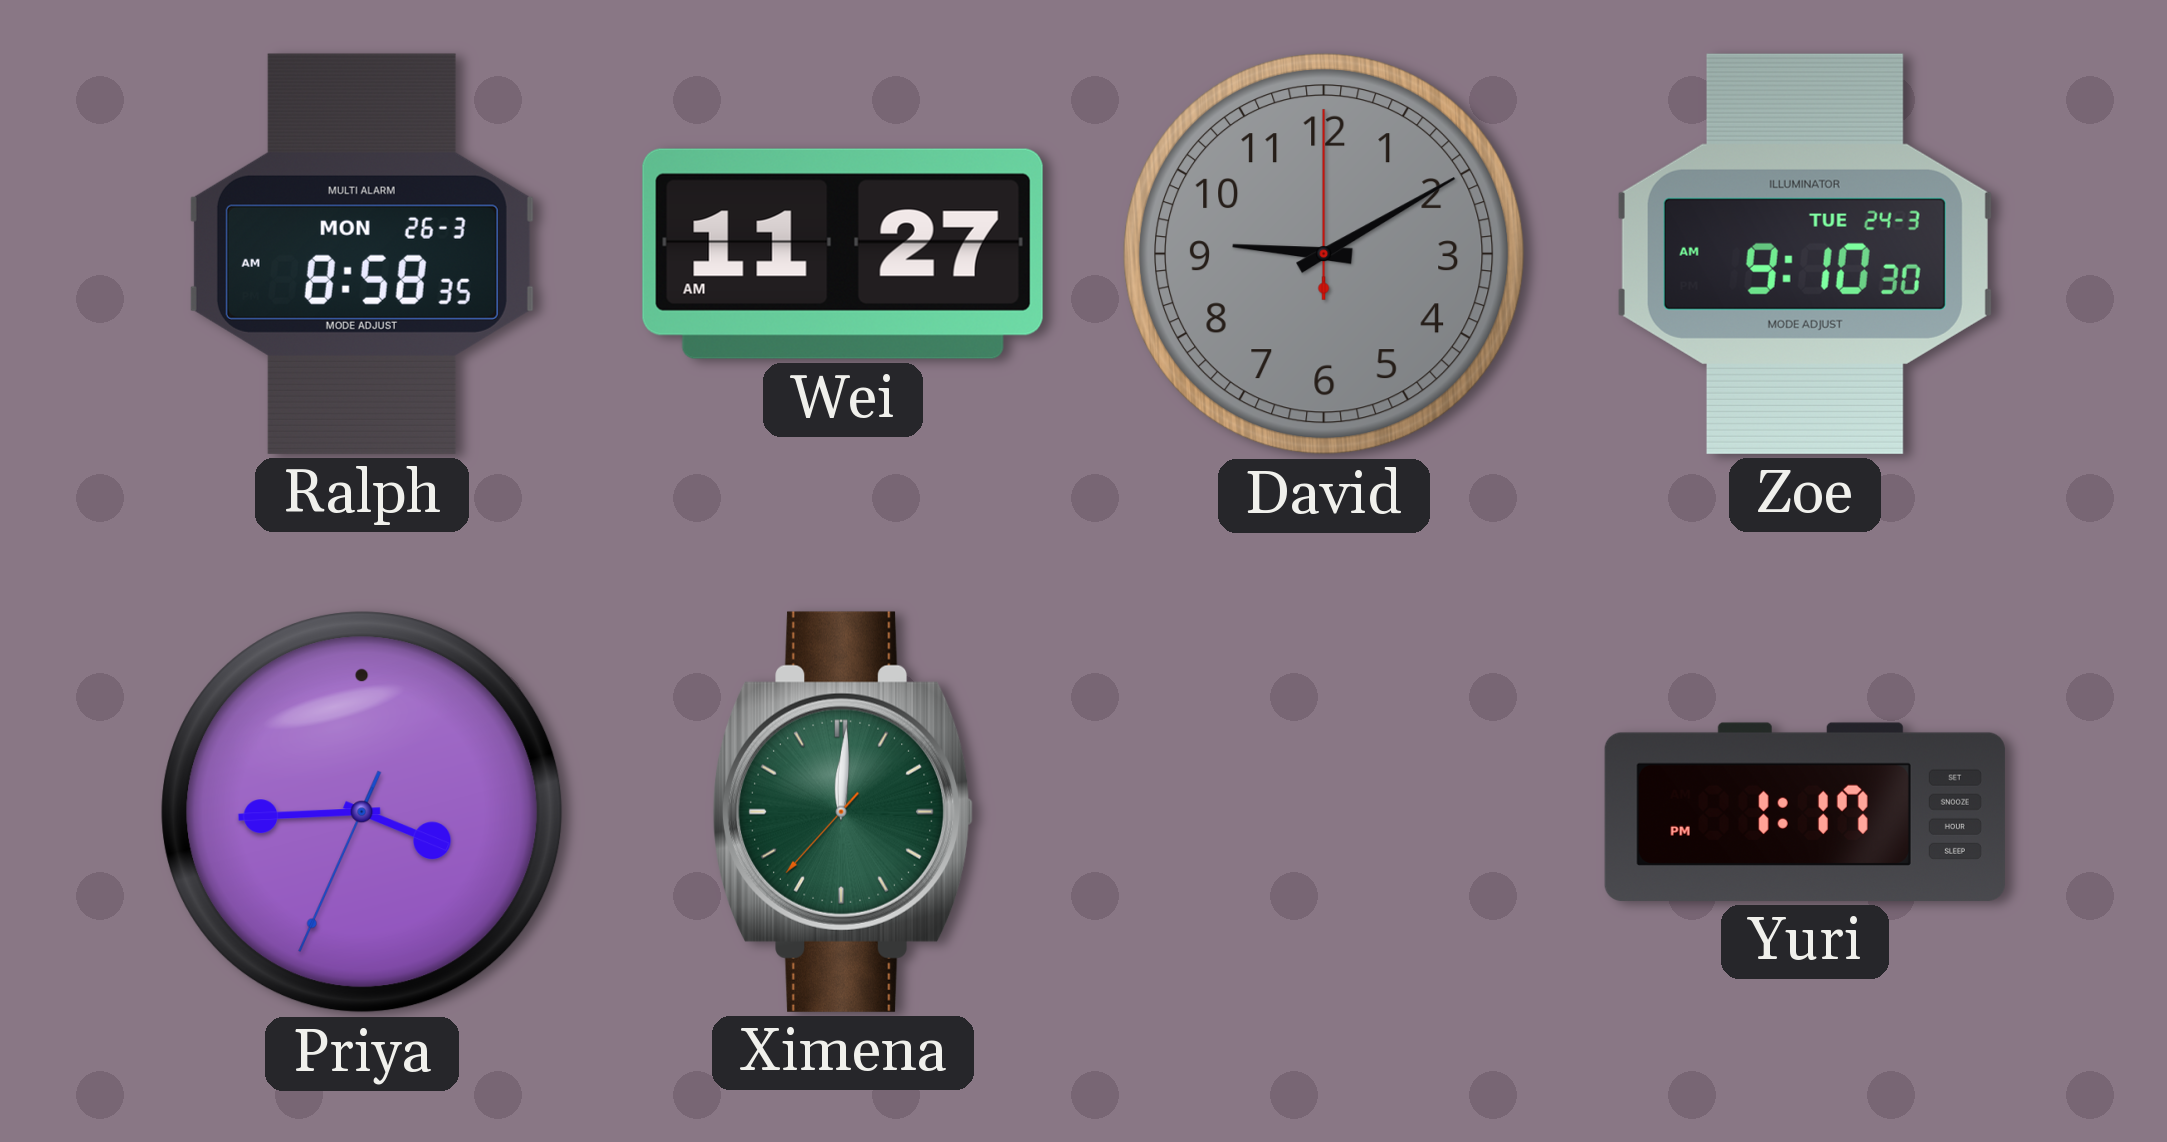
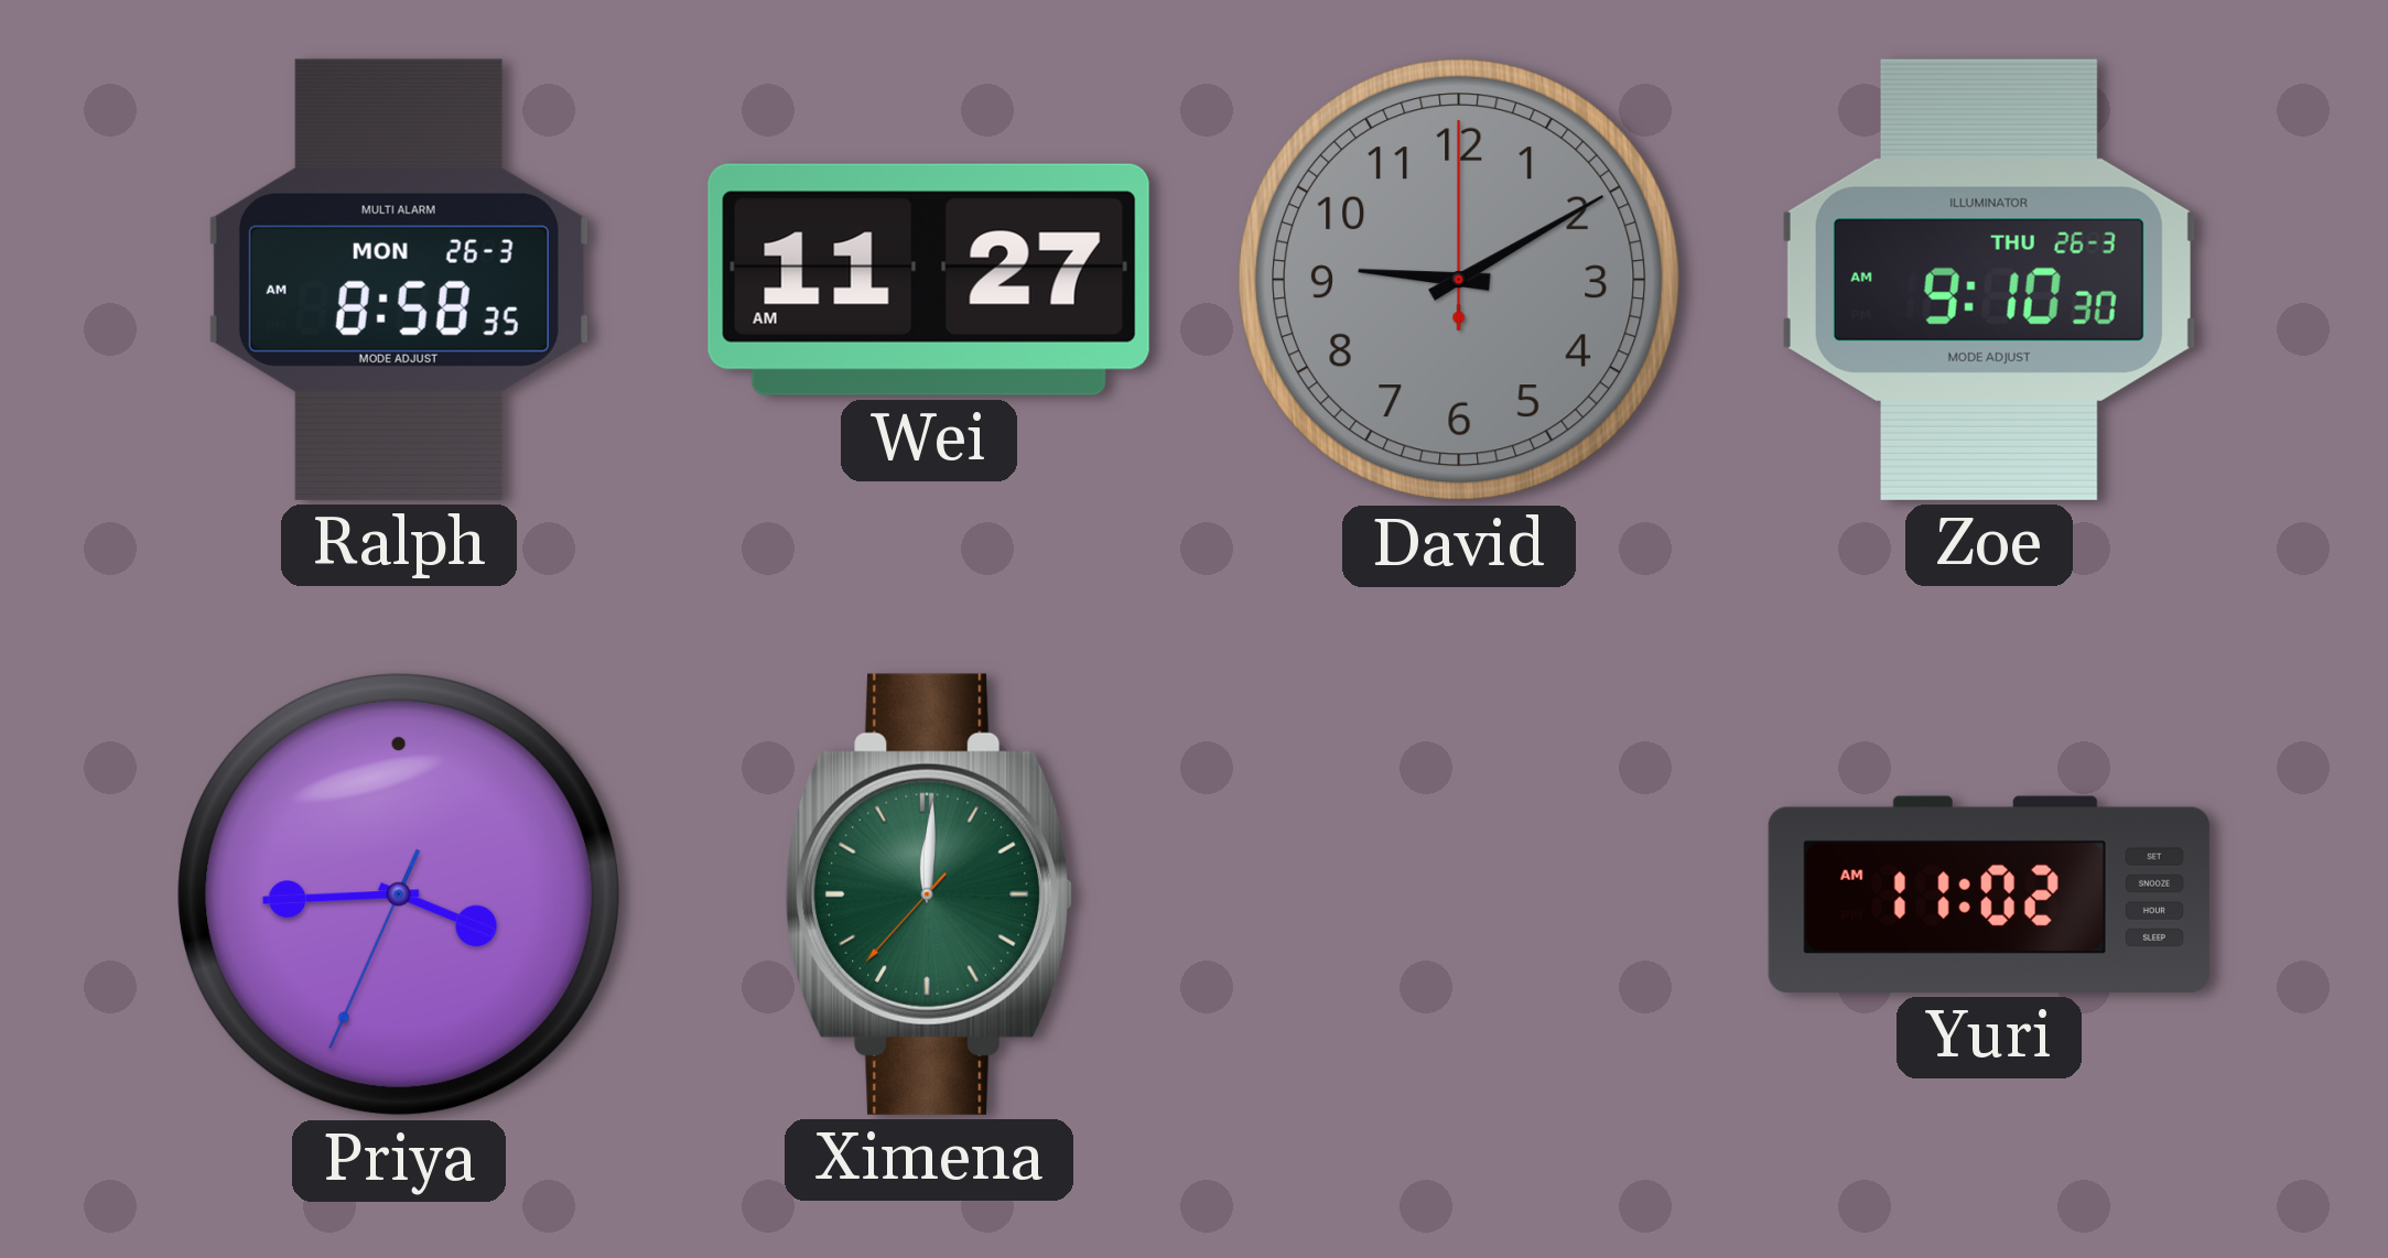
Zoe date: TUE 24-3 -> THU 26-3 (1989, 280)
Yuri: 1:17 -> 11:02 (1989, 894)
